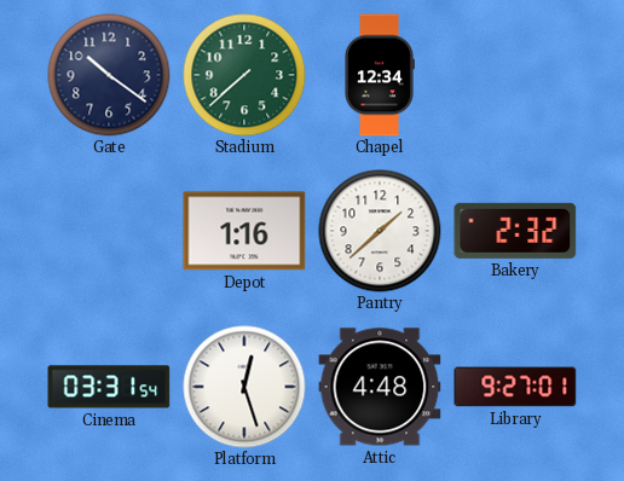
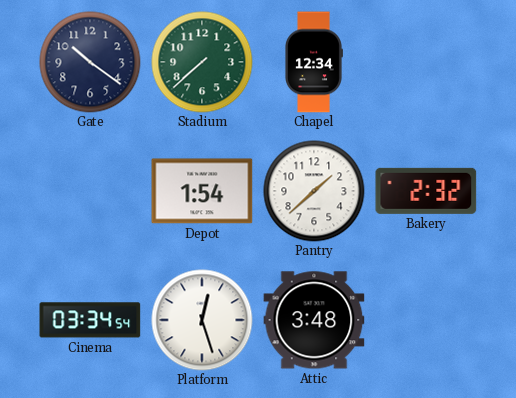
Depot: 1:16 -> 1:54 (202, 191)
Cinema: 03:31 -> 03:34 (90, 320)
Attic: 4:48 -> 3:48 (314, 320)
Library: 9:27 -> none (515, 387)
